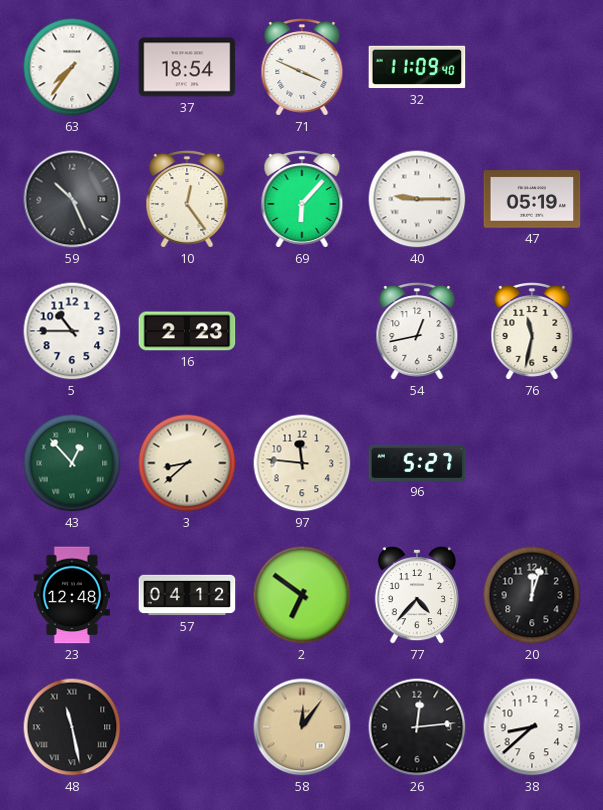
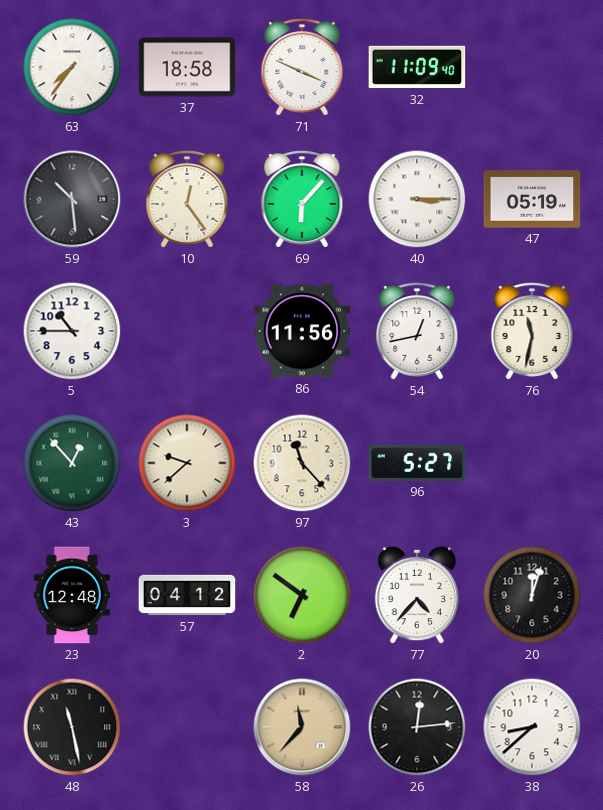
37: 18:54 -> 18:58 (187, 67)
59: 10:26 -> 10:29 (72, 199)
40: 9:15 -> 3:15 (417, 199)
16: 2:23 -> none (187, 331)
86: none -> 11:56 (302, 331)
3: 8:38 -> 9:38 (187, 463)
97: 11:46 -> 11:23 (302, 463)
58: 12:06 -> 11:37 (302, 727)
